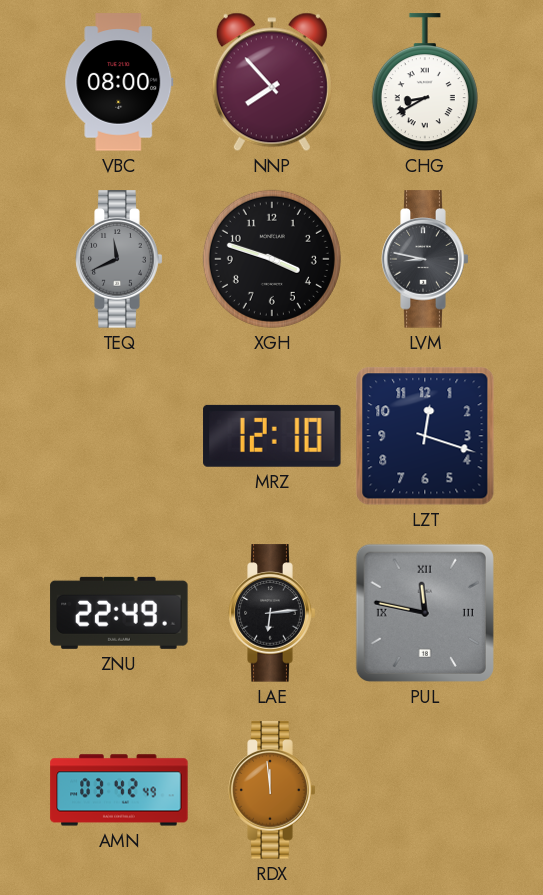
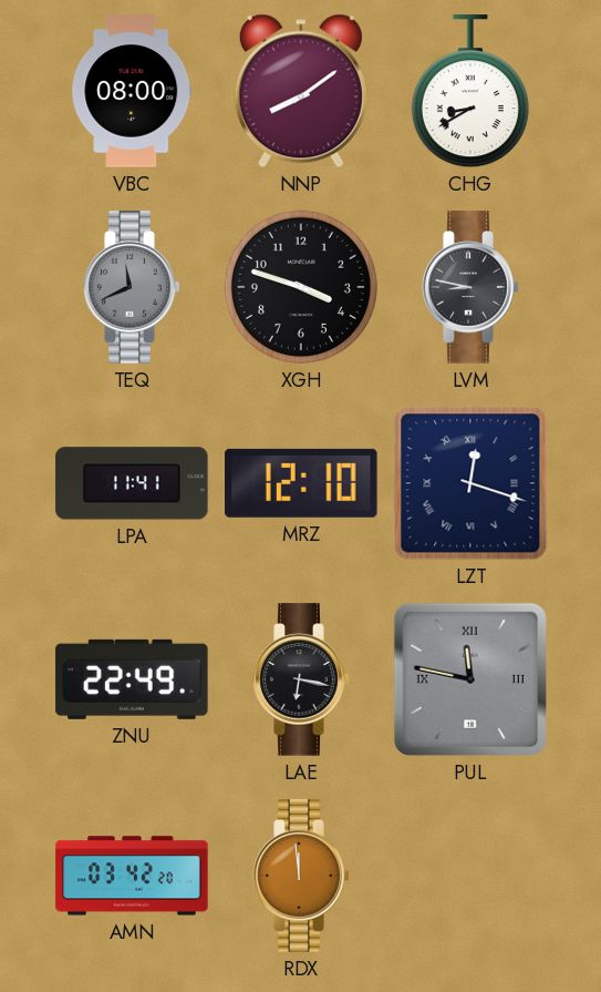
NNP: 7:53 -> 8:09 (301, 91)
LPA: none -> 11:41 (132, 483)
LZT numerals: Arabic -> Roman (470, 483)
LAE: 6:14 -> 6:17 (301, 679)
AMN: 03:42:49 -> 03:42:20 (132, 876)
